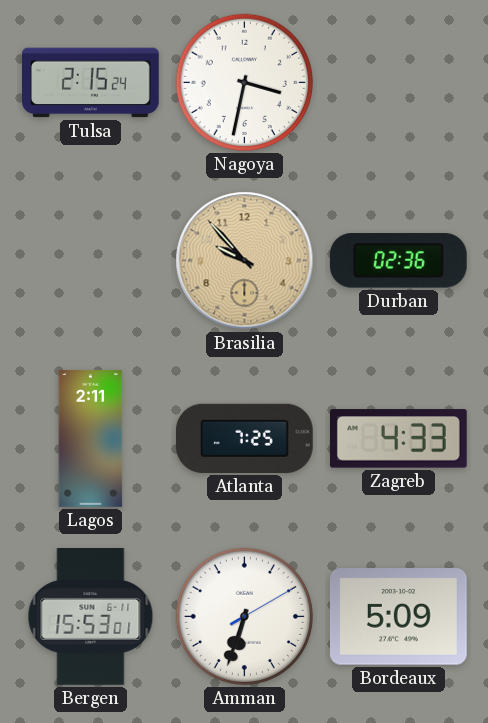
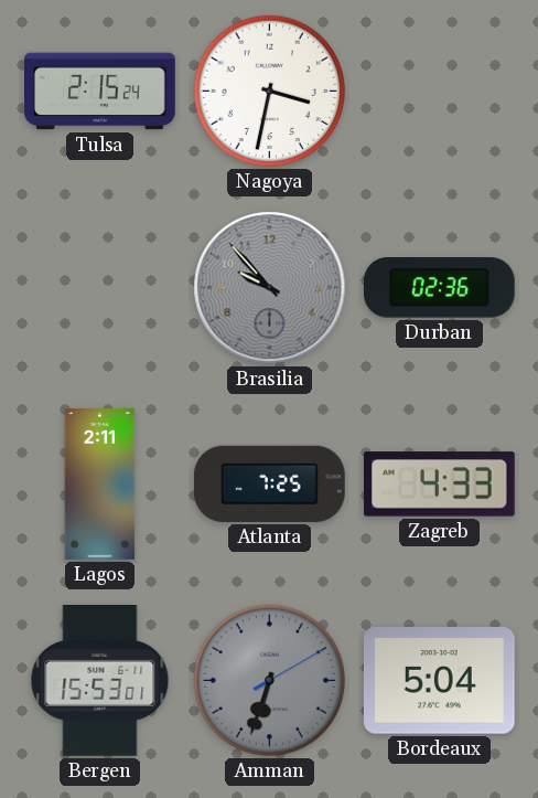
Brasilia dial: champagne -> grey (270, 288)
Amman dial: white -> grey (269, 680)
Bordeaux: 5:09 -> 5:04 (439, 681)
